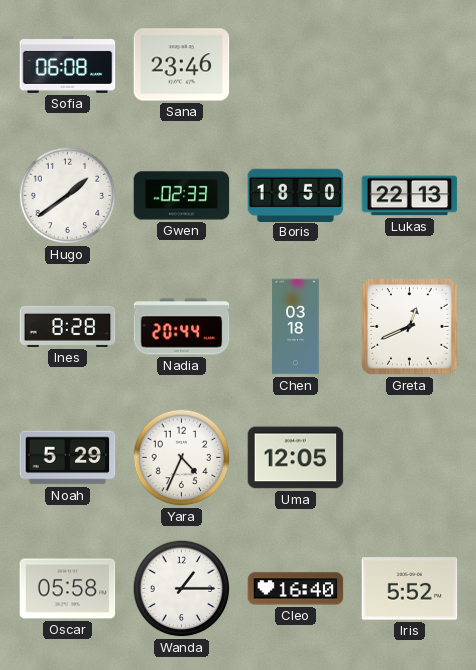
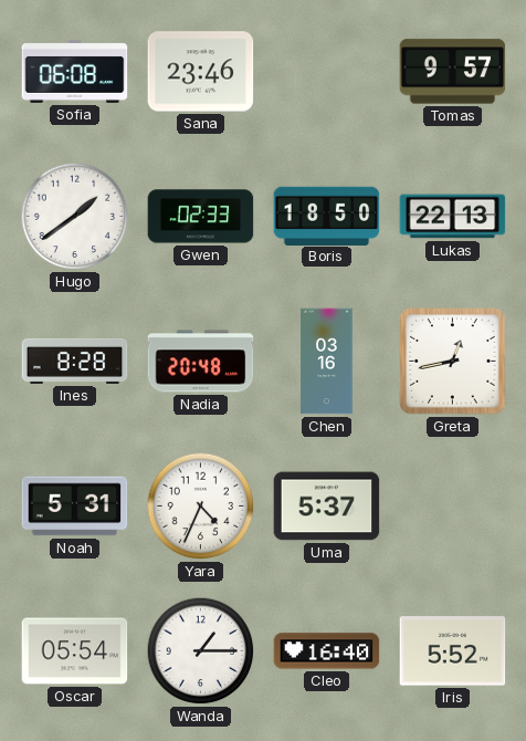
Tomas: none -> 9:57 (453, 72)
Nadia: 20:44 -> 20:48 (201, 362)
Chen: 03:18 -> 03:16 (327, 362)
Greta: 12:41 -> 12:43 (453, 362)
Noah: 5:29 -> 5:31 (75, 507)
Uma: 12:05 -> 5:37 (327, 507)
Oscar: 05:58 -> 05:54 (75, 651)
